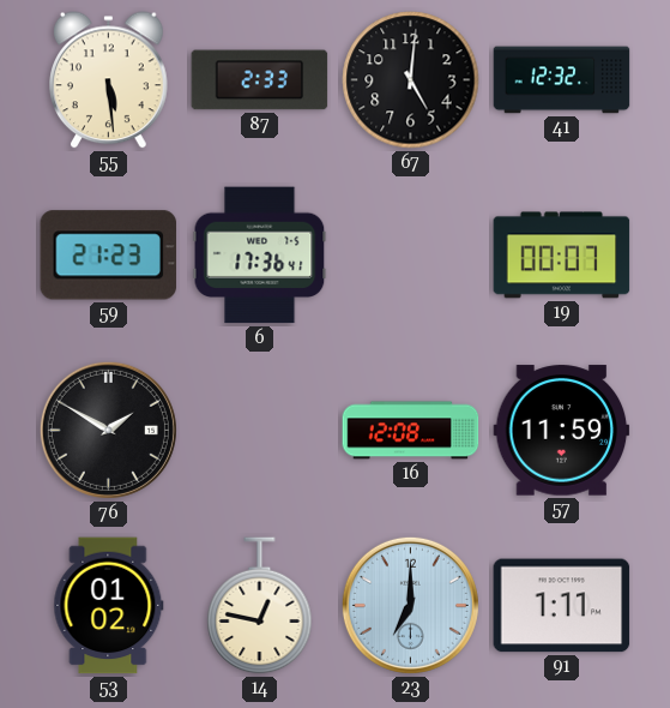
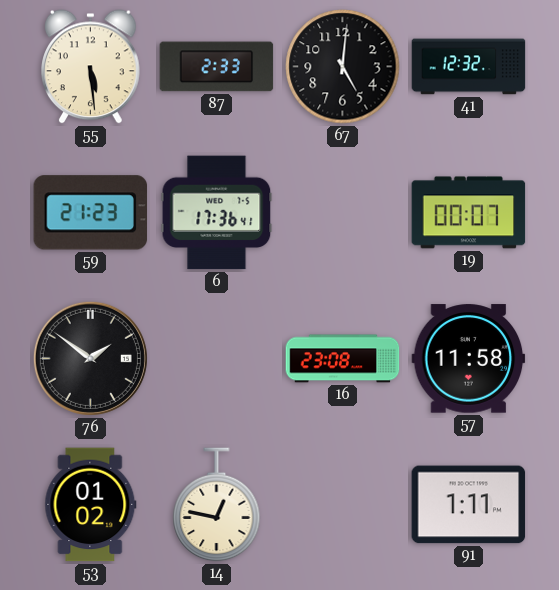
76: 1:50 -> 1:51 (90, 358)
16: 12:08 -> 23:08 (343, 359)
57: 11:59 -> 11:58 (469, 359)
23: 7:00 -> none (410, 605)
